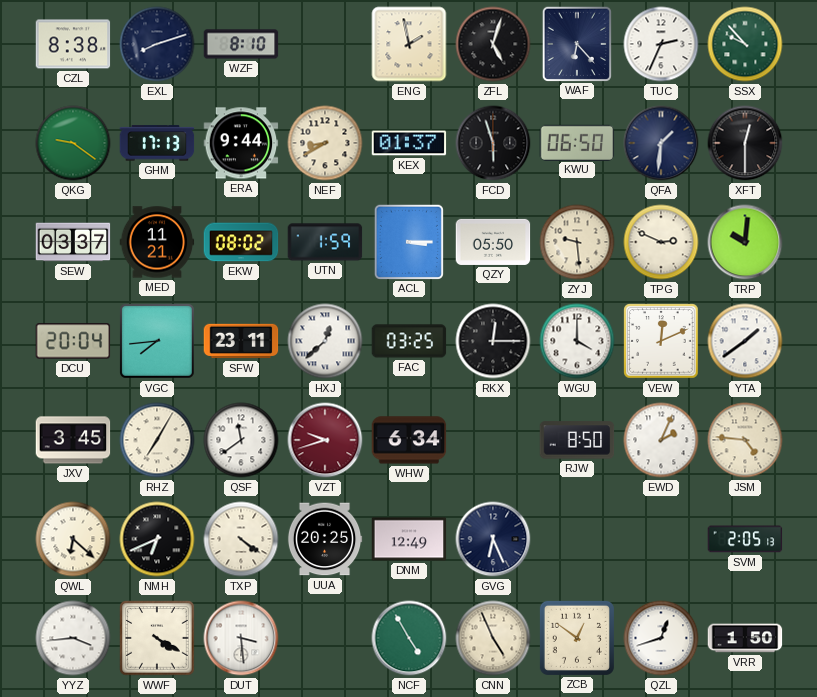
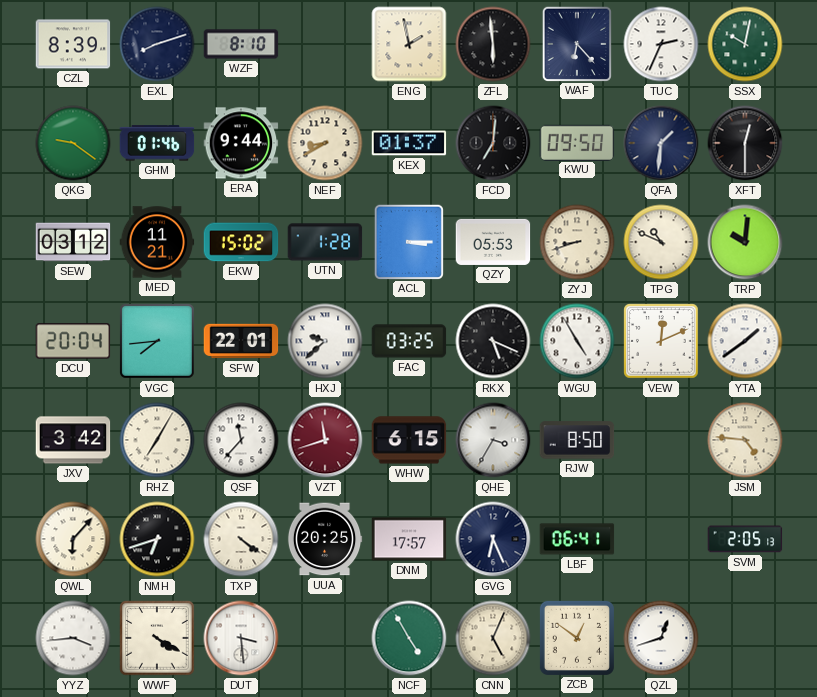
CZL: 8:38 -> 8:39 (73, 44)
ZFL: 5:03 -> 5:59 (493, 44)
SSX: 9:53 -> 10:02 (745, 44)
GHM: 17:13 -> 01:46 (157, 143)
FCD: 5:57 -> 7:01 (493, 143)
KWU: 06:50 -> 09:50 (577, 142)
SEW: 03:37 -> 03:12 (73, 242)
EKW: 08:02 -> 15:02 (241, 242)
UTN: 1:59 -> 1:28 (325, 242)
QZY: 05:50 -> 05:53 (493, 242)
ZYJ: 9:29 -> 8:42 (577, 242)
TPG: 2:49 -> 10:49 (661, 242)
SFW: 23:11 -> 22:01 (241, 341)
HXJ: 12:38 -> 9:38 (325, 341)
RKX: 12:15 -> 5:19 (493, 341)
WGU: 4:00 -> 4:55 (577, 341)
JXV: 3:45 -> 3:42 (73, 440)
QSF: 11:39 -> 11:37 (241, 440)
VZT: 9:42 -> 11:42 (325, 440)
WHW: 6:34 -> 6:15 (409, 440)
QHE: none -> 3:35 (493, 440)
EWD: 2:04 -> none (661, 440)
QWL: 6:22 -> 6:07 (73, 539)
NMH: 6:41 -> 6:42 (157, 539)
DNM: 12:49 -> 17:57 (409, 539)
LBF: none -> 06:41 (577, 539)
CNN: 4:56 -> 5:04 (493, 638)
VRR: 1:50 -> none (745, 638)
